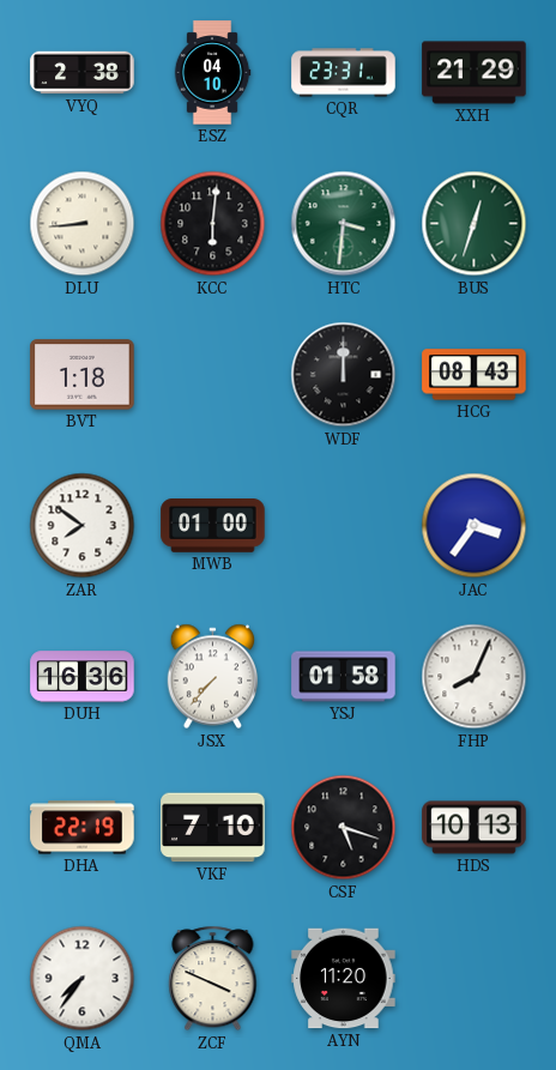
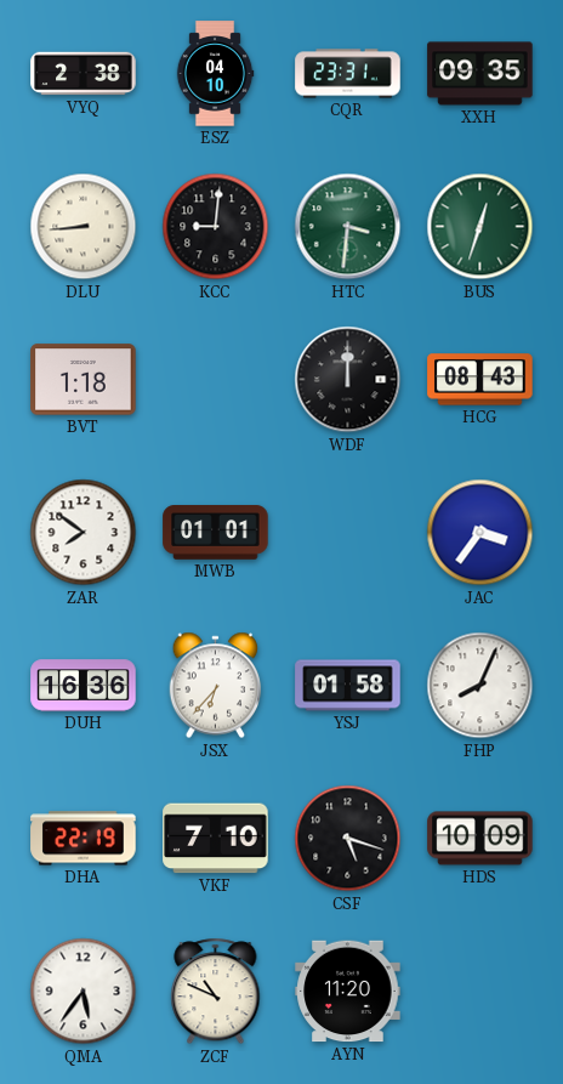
XXH: 21:29 -> 09:35 (480, 74)
KCC: 6:01 -> 9:01 (216, 227)
MWB: 01:00 -> 01:01 (216, 533)
JSX: 7:37 -> 6:37 (216, 686)
HDS: 10:13 -> 10:09 (480, 839)
QMA: 7:36 -> 5:36 (84, 992)
ZCF: 3:49 -> 10:49 (216, 992)
